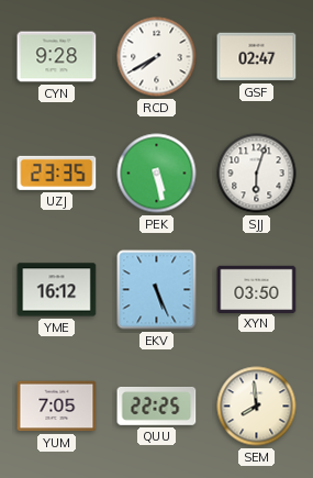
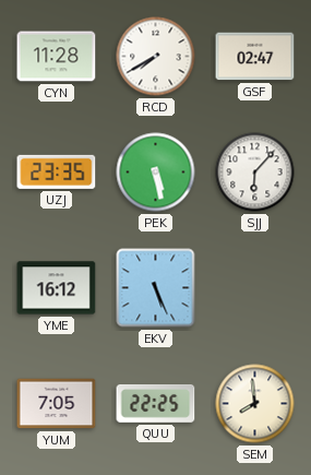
CYN: 9:28 -> 11:28 (57, 57)
SJJ: 6:03 -> 6:07 (255, 173)
XYN: 03:50 -> none (257, 289)
